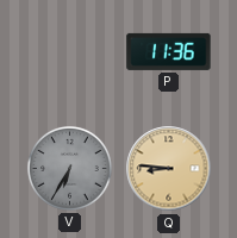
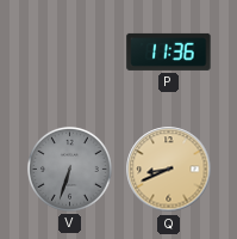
V: 6:35 -> 6:33 (69, 168)
Q: 8:46 -> 8:41 (169, 170)
